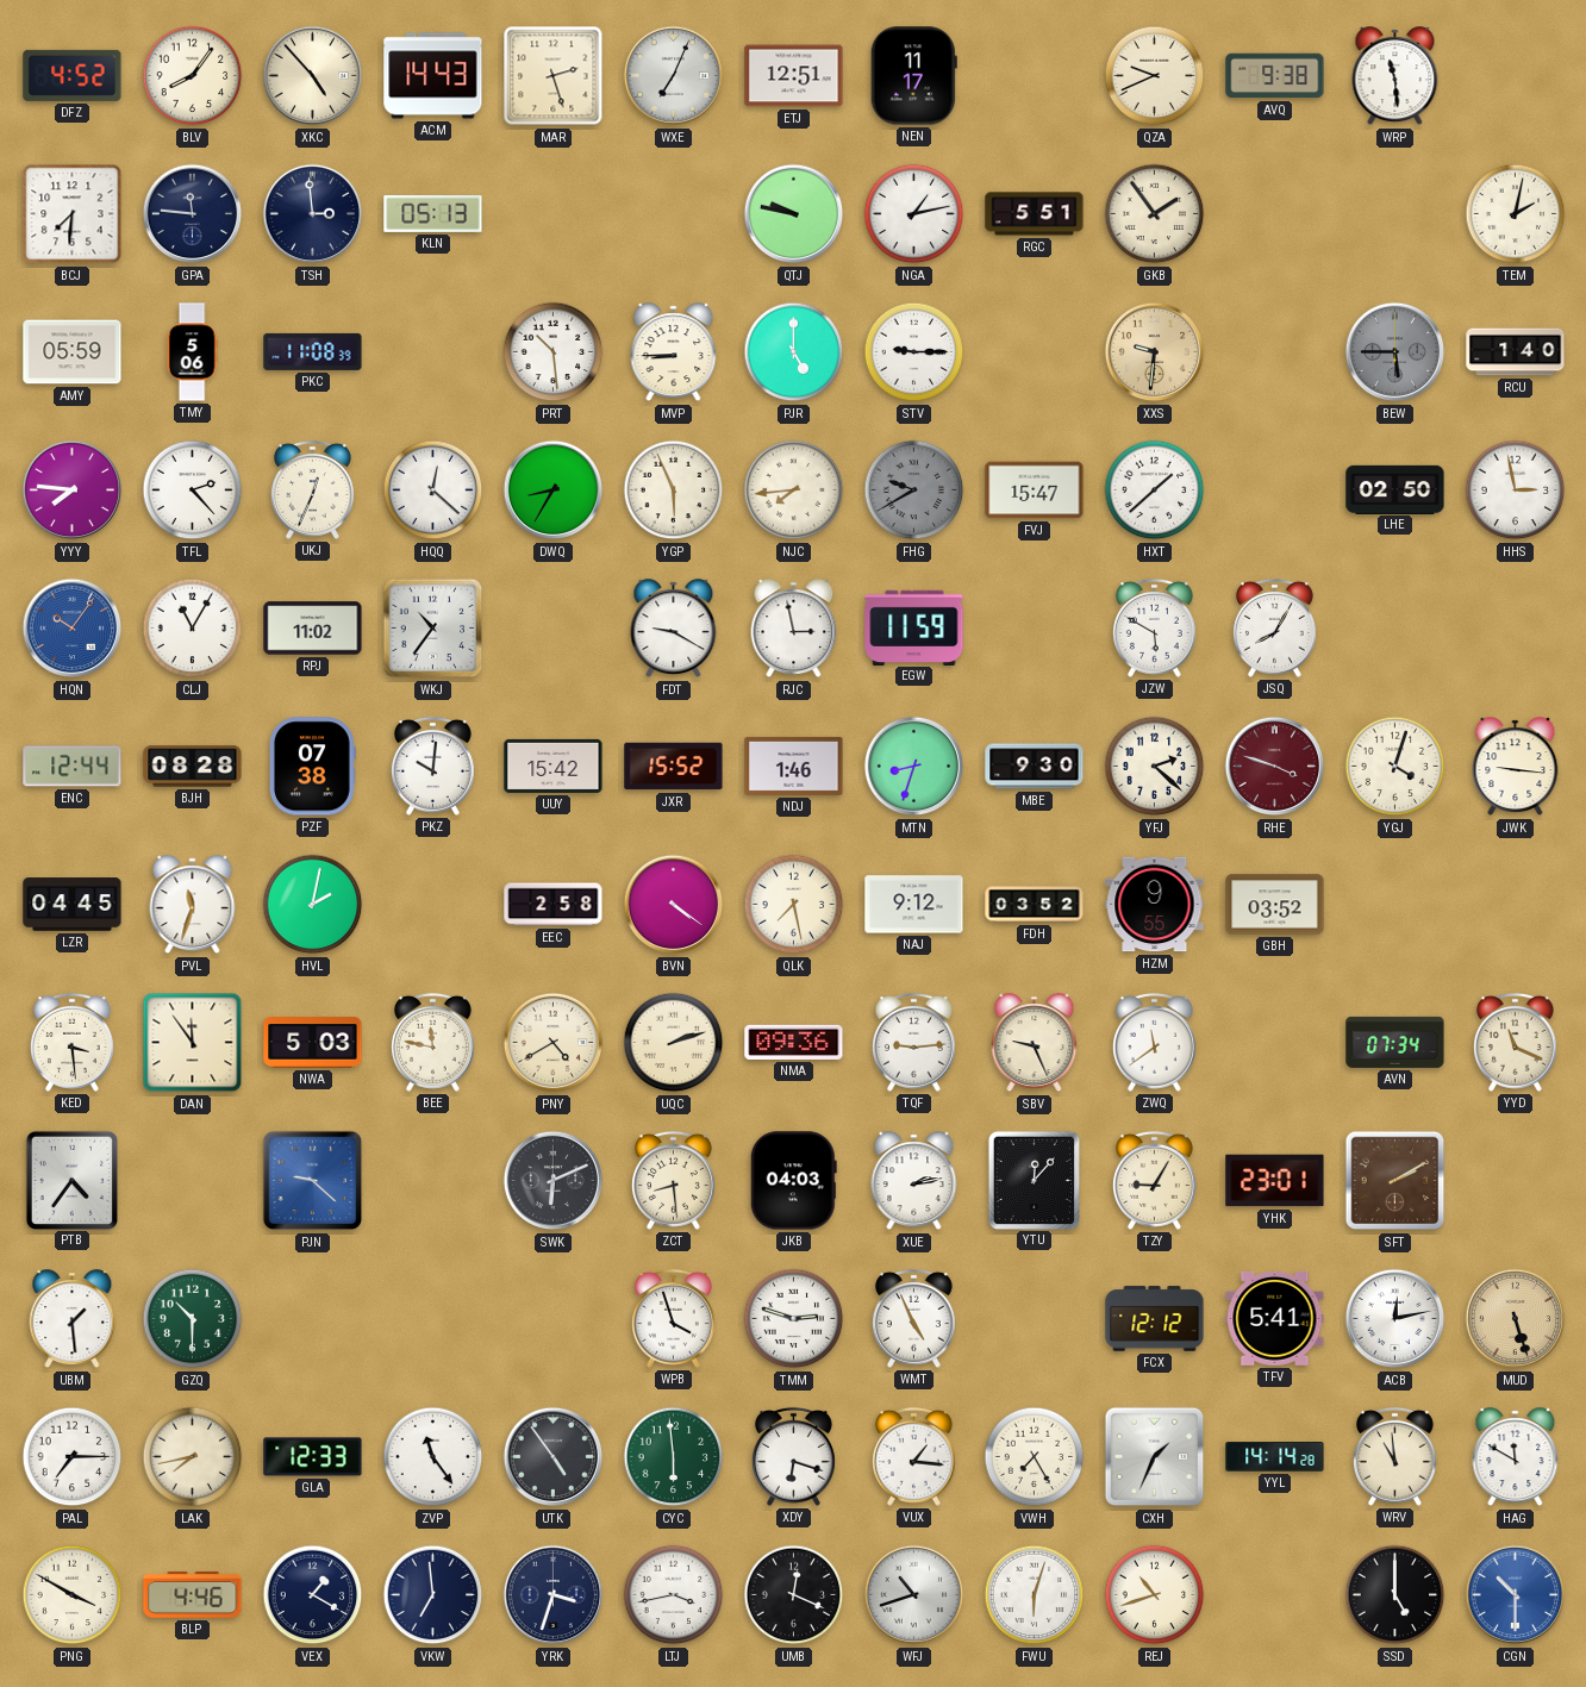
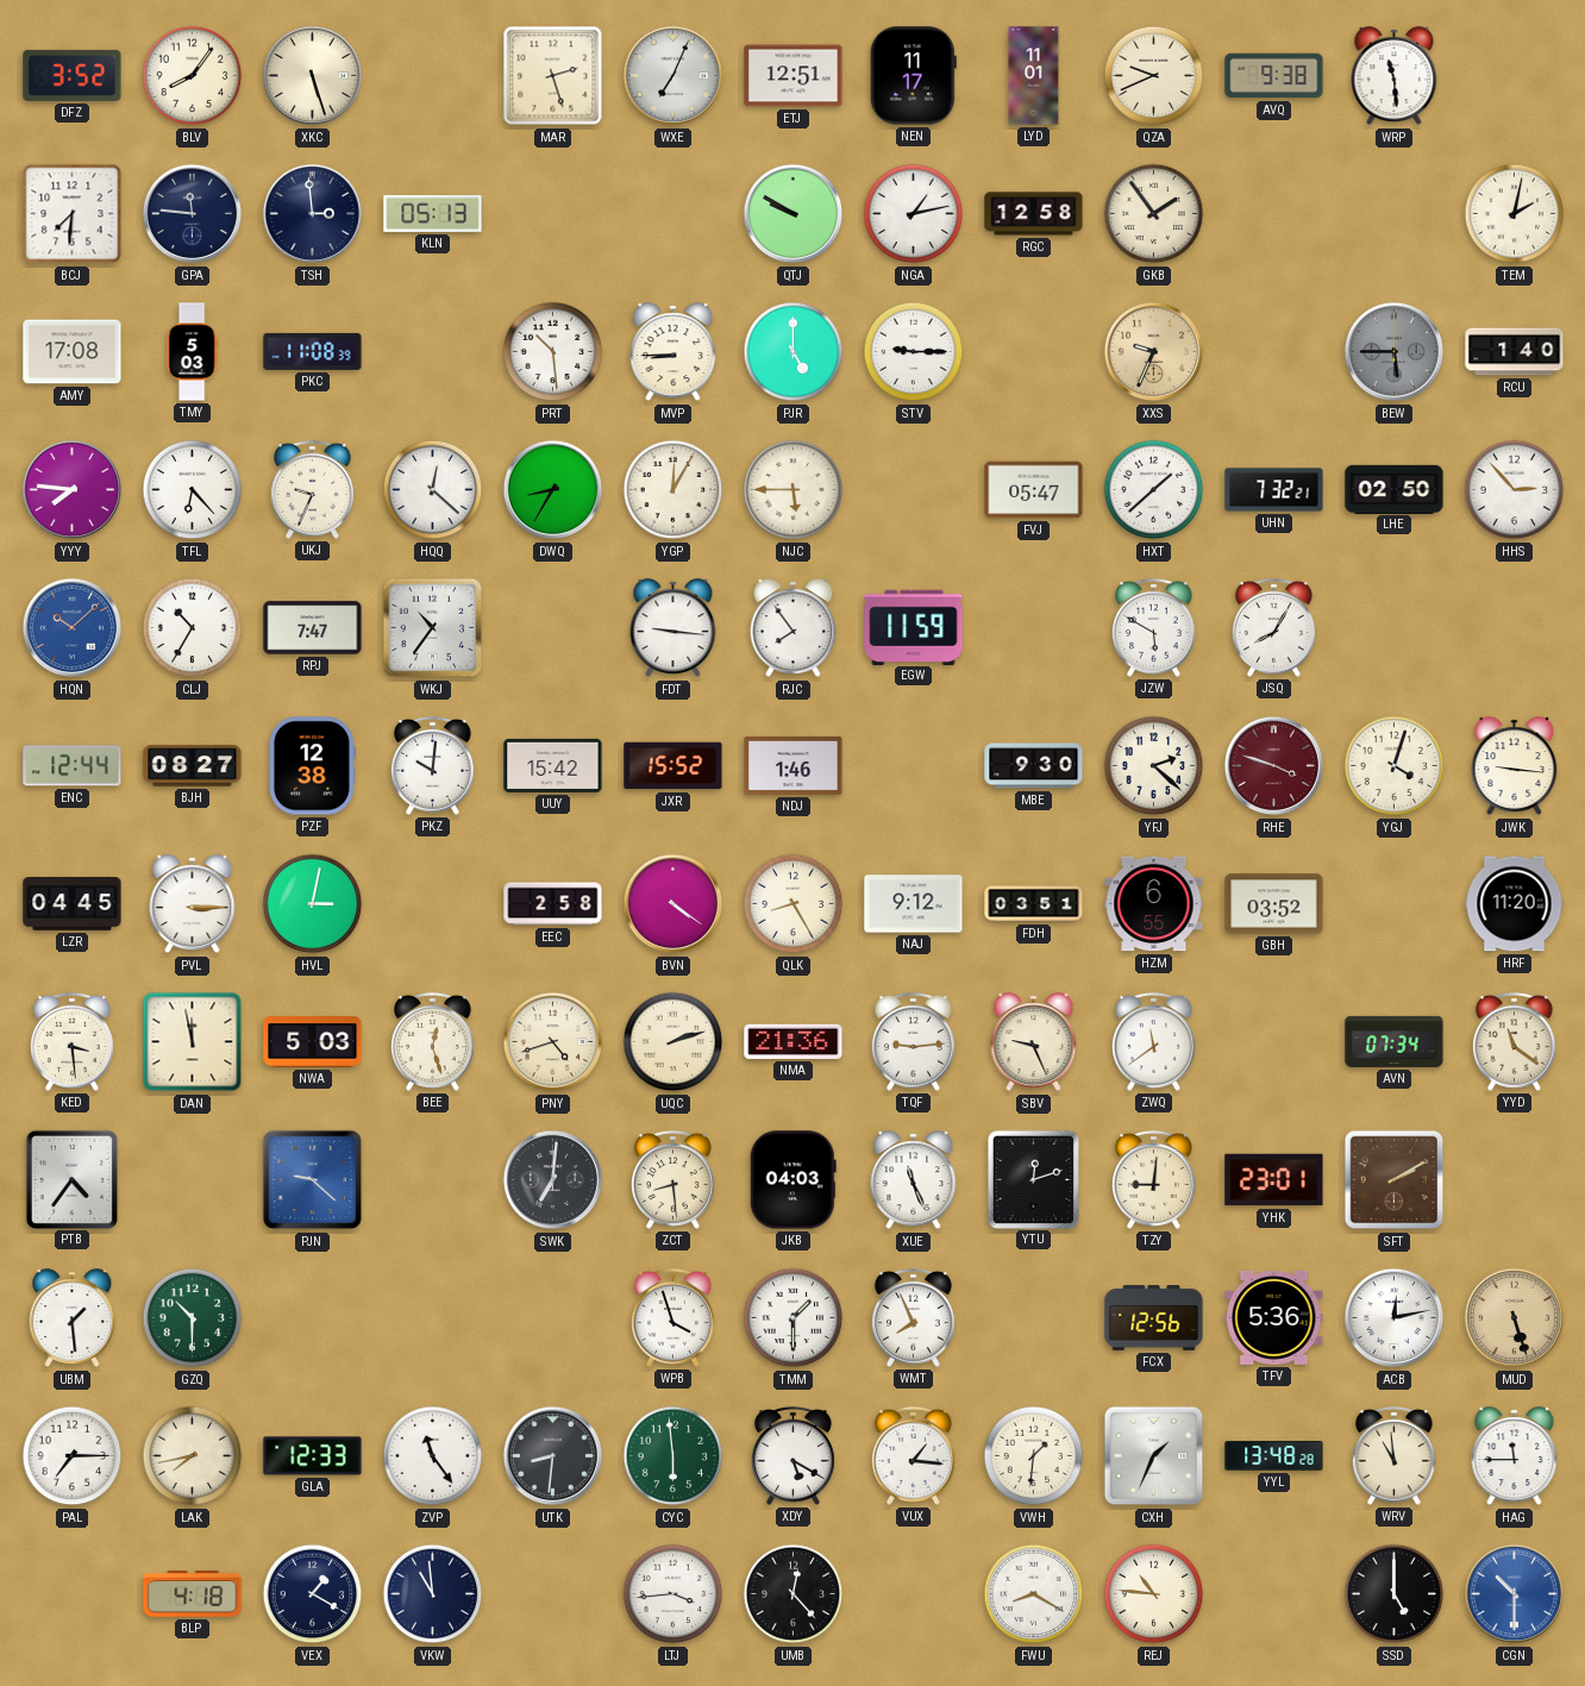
DFZ: 4:52 -> 3:52 (73, 75)
XKC: 4:53 -> 5:27 (313, 76)
ACM: 14:43 -> none (433, 76)
LYD: none -> 11:01 (1034, 76)
QTJ: 9:47 -> 9:50 (794, 214)
RGC: 5:51 -> 12:58 (1034, 214)
AMY: 05:59 -> 17:08 (73, 352)
TMY: 5:06 -> 5:03 (192, 352)
XXS: 9:31 -> 9:34 (1154, 352)
TFL: 2:23 -> 6:23 (193, 490)
UKJ: 12:34 -> 9:34 (312, 489)
YGP: 5:56 -> 12:05 (674, 490)
NJC: 7:44 -> 5:45 (794, 490)
FHG: 9:40 -> none (914, 491)
FVJ: 15:47 -> 05:47 (1034, 490)
UHN: none -> 7:32 (1274, 490)
HHS: 2:58 -> 2:53 (1515, 490)
HQN: 10:06 -> 10:08 (73, 628)
CLJ: 11:05 -> 10:35 (193, 628)
RPJ: 11:02 -> 7:47 (313, 628)
FDT: 9:20 -> 9:16 (674, 628)
RJC: 2:58 -> 7:54 (794, 628)
BJH: 08:28 -> 08:27 (193, 766)
PZF: 07:38 -> 12:38 (312, 766)
MTN: 8:33 -> none (914, 767)
PVL: 11:33 -> 3:15 (193, 904)
HVL: 2:02 -> 3:02 (313, 904)
QLK: 7:28 -> 8:25 (794, 904)
FDH: 03:52 -> 03:51 (1034, 904)
HZM: 9:55 -> 6:55 (1154, 904)
HRF: none -> 11:20 (1515, 904)
DAN: 11:54 -> 11:58 (193, 1042)
BEE: 11:47 -> 12:27 (432, 1041)
PNY: 4:40 -> 4:42 (553, 1042)
NMA: 09:36 -> 21:36 (794, 1041)
YYD: 11:19 -> 11:21 (1514, 1041)
SWK: 6:11 -> 7:01 (553, 1180)
XUE: 2:13 -> 11:26 (914, 1180)
YTU: 12:07 -> 12:12 (1033, 1179)
TZY: 9:05 -> 9:01 (1153, 1179)
TMM: 2:48 -> 1:30 (794, 1318)
WMT: 4:56 -> 7:56 (913, 1317)
FCX: 12:12 -> 12:56 (1154, 1318)
TFV: 5:41 -> 5:36 (1274, 1318)
UTK: 4:54 -> 8:31 (553, 1456)
XDY: 6:18 -> 5:20 (792, 1455)
VWH: 7:25 -> 1:31 (1034, 1456)
YYL: 14:14 -> 13:48 (1274, 1456)
HAG: 11:50 -> 11:45 (1515, 1456)
PNG: 3:50 -> none (73, 1595)
BLP: 4:46 -> 4:18 (193, 1593)
VKW: 6:59 -> 10:59 (433, 1594)
YRK: 3:33 -> none (554, 1595)
LTJ: 3:43 -> 3:44 (674, 1594)
UMB: 12:19 -> 12:23 (794, 1594)
WFJ: 10:42 -> none (914, 1595)
FWU: 6:03 -> 8:20 (1034, 1594)
REJ: 10:42 -> 10:46 (1154, 1594)
